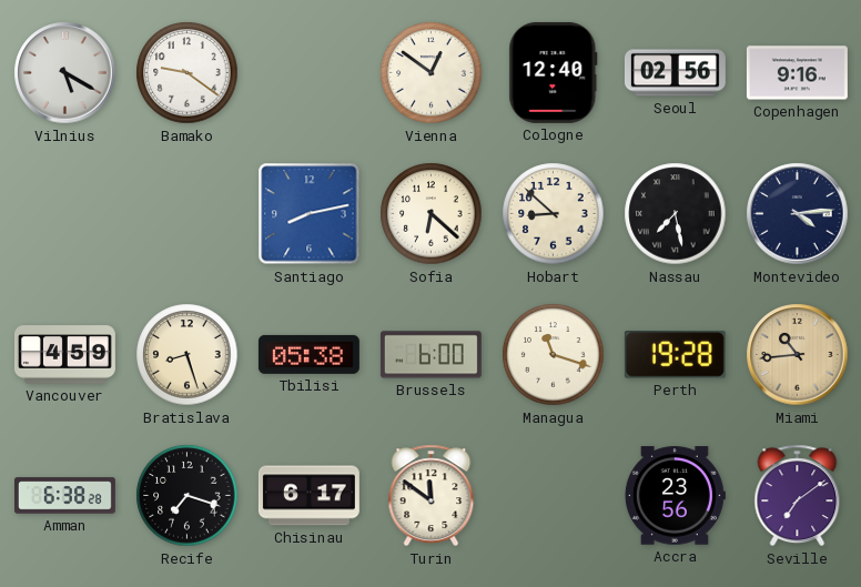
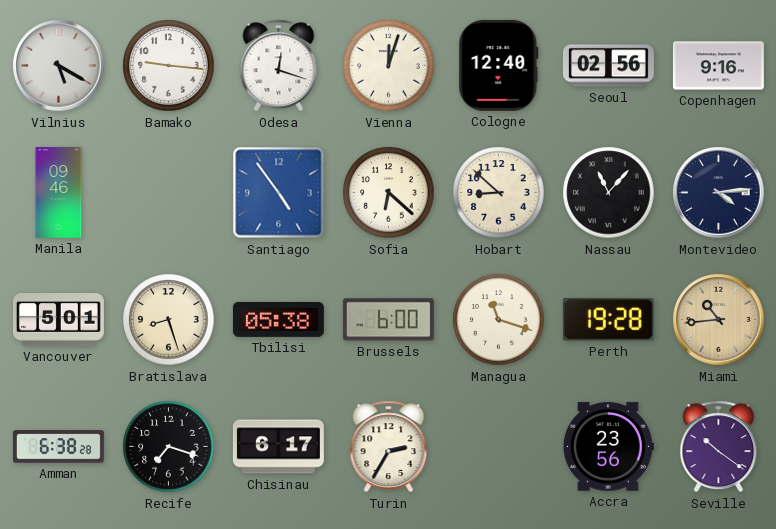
Bamako: 9:21 -> 9:16 (169, 66)
Odesa: none -> 12:18 (279, 66)
Vienna: 12:51 -> 12:03 (389, 66)
Manila: none -> 09:46 (59, 192)
Santiago: 8:13 -> 4:54 (279, 193)
Nassau: 7:28 -> 11:07 (609, 193)
Vancouver: 4:59 -> 5:01 (58, 320)
Turin: 11:51 -> 2:35 (389, 447)
Seville: 7:09 -> 10:21 (719, 447)
